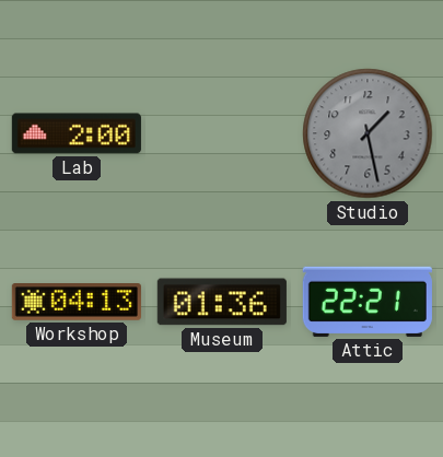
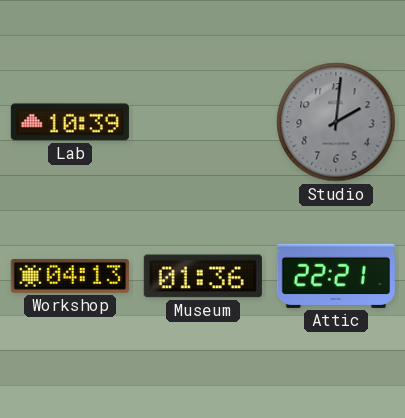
Lab: 2:00 -> 10:39 (70, 122)
Studio: 1:28 -> 2:01 (336, 122)
